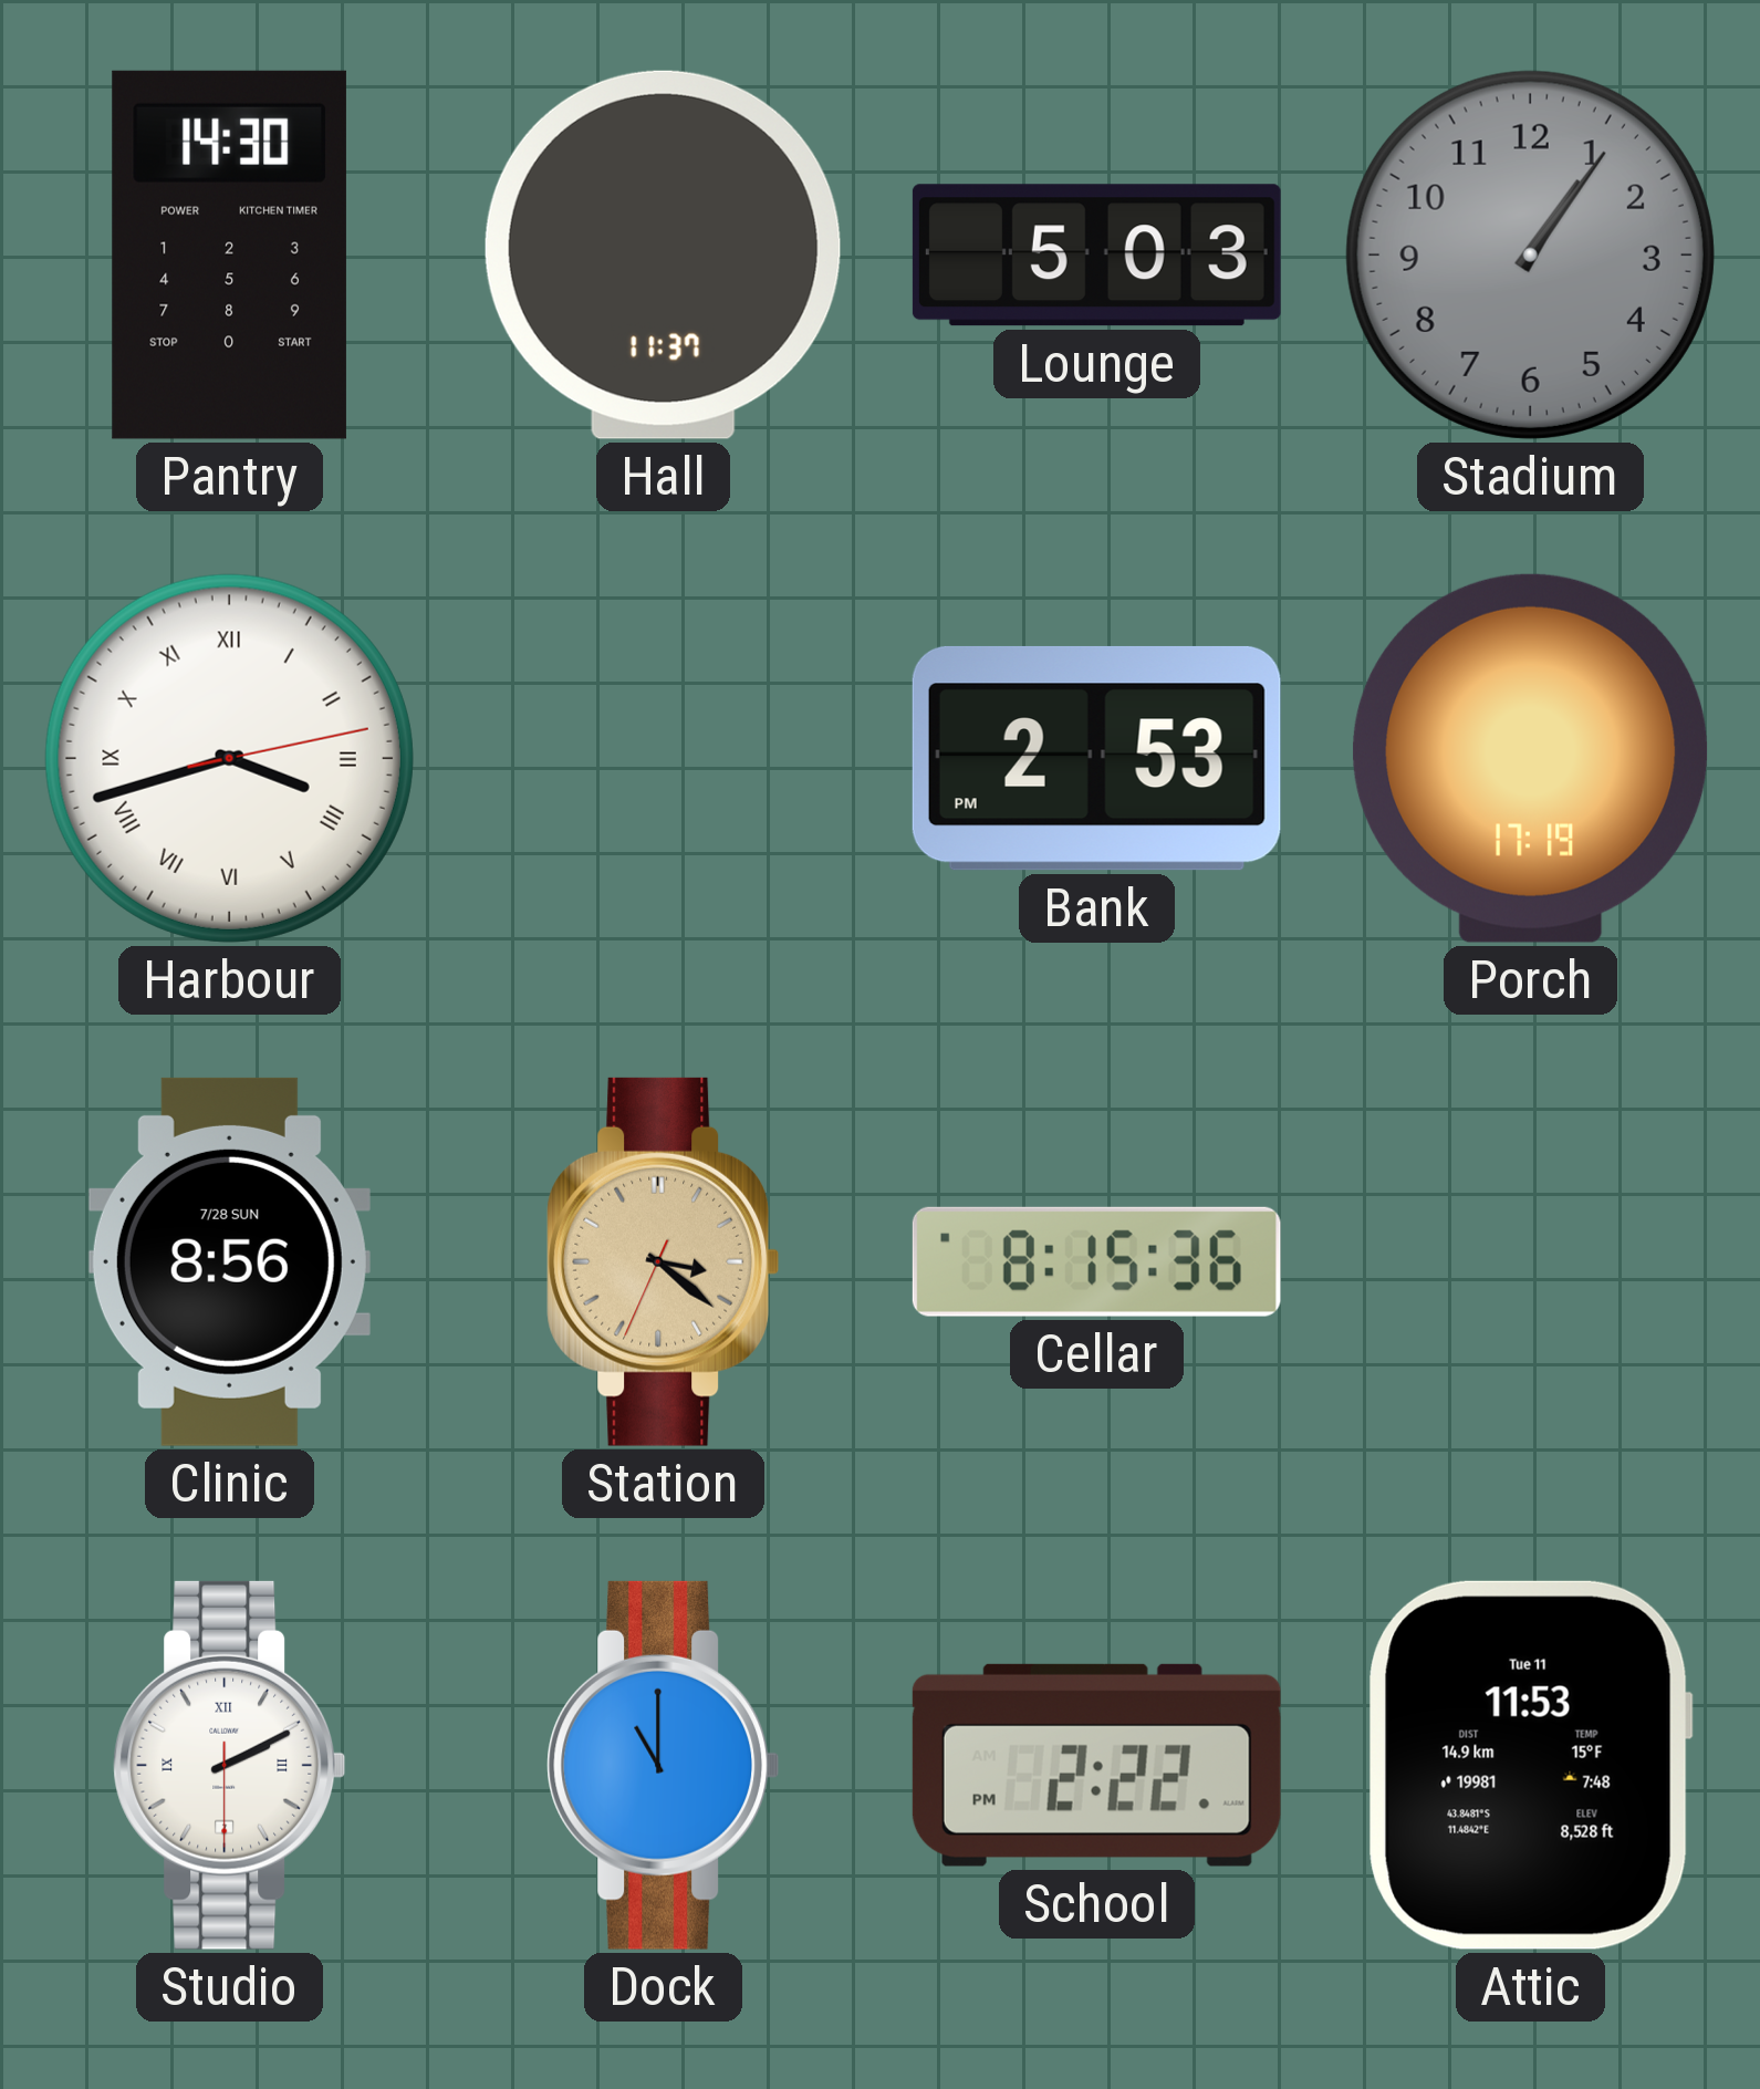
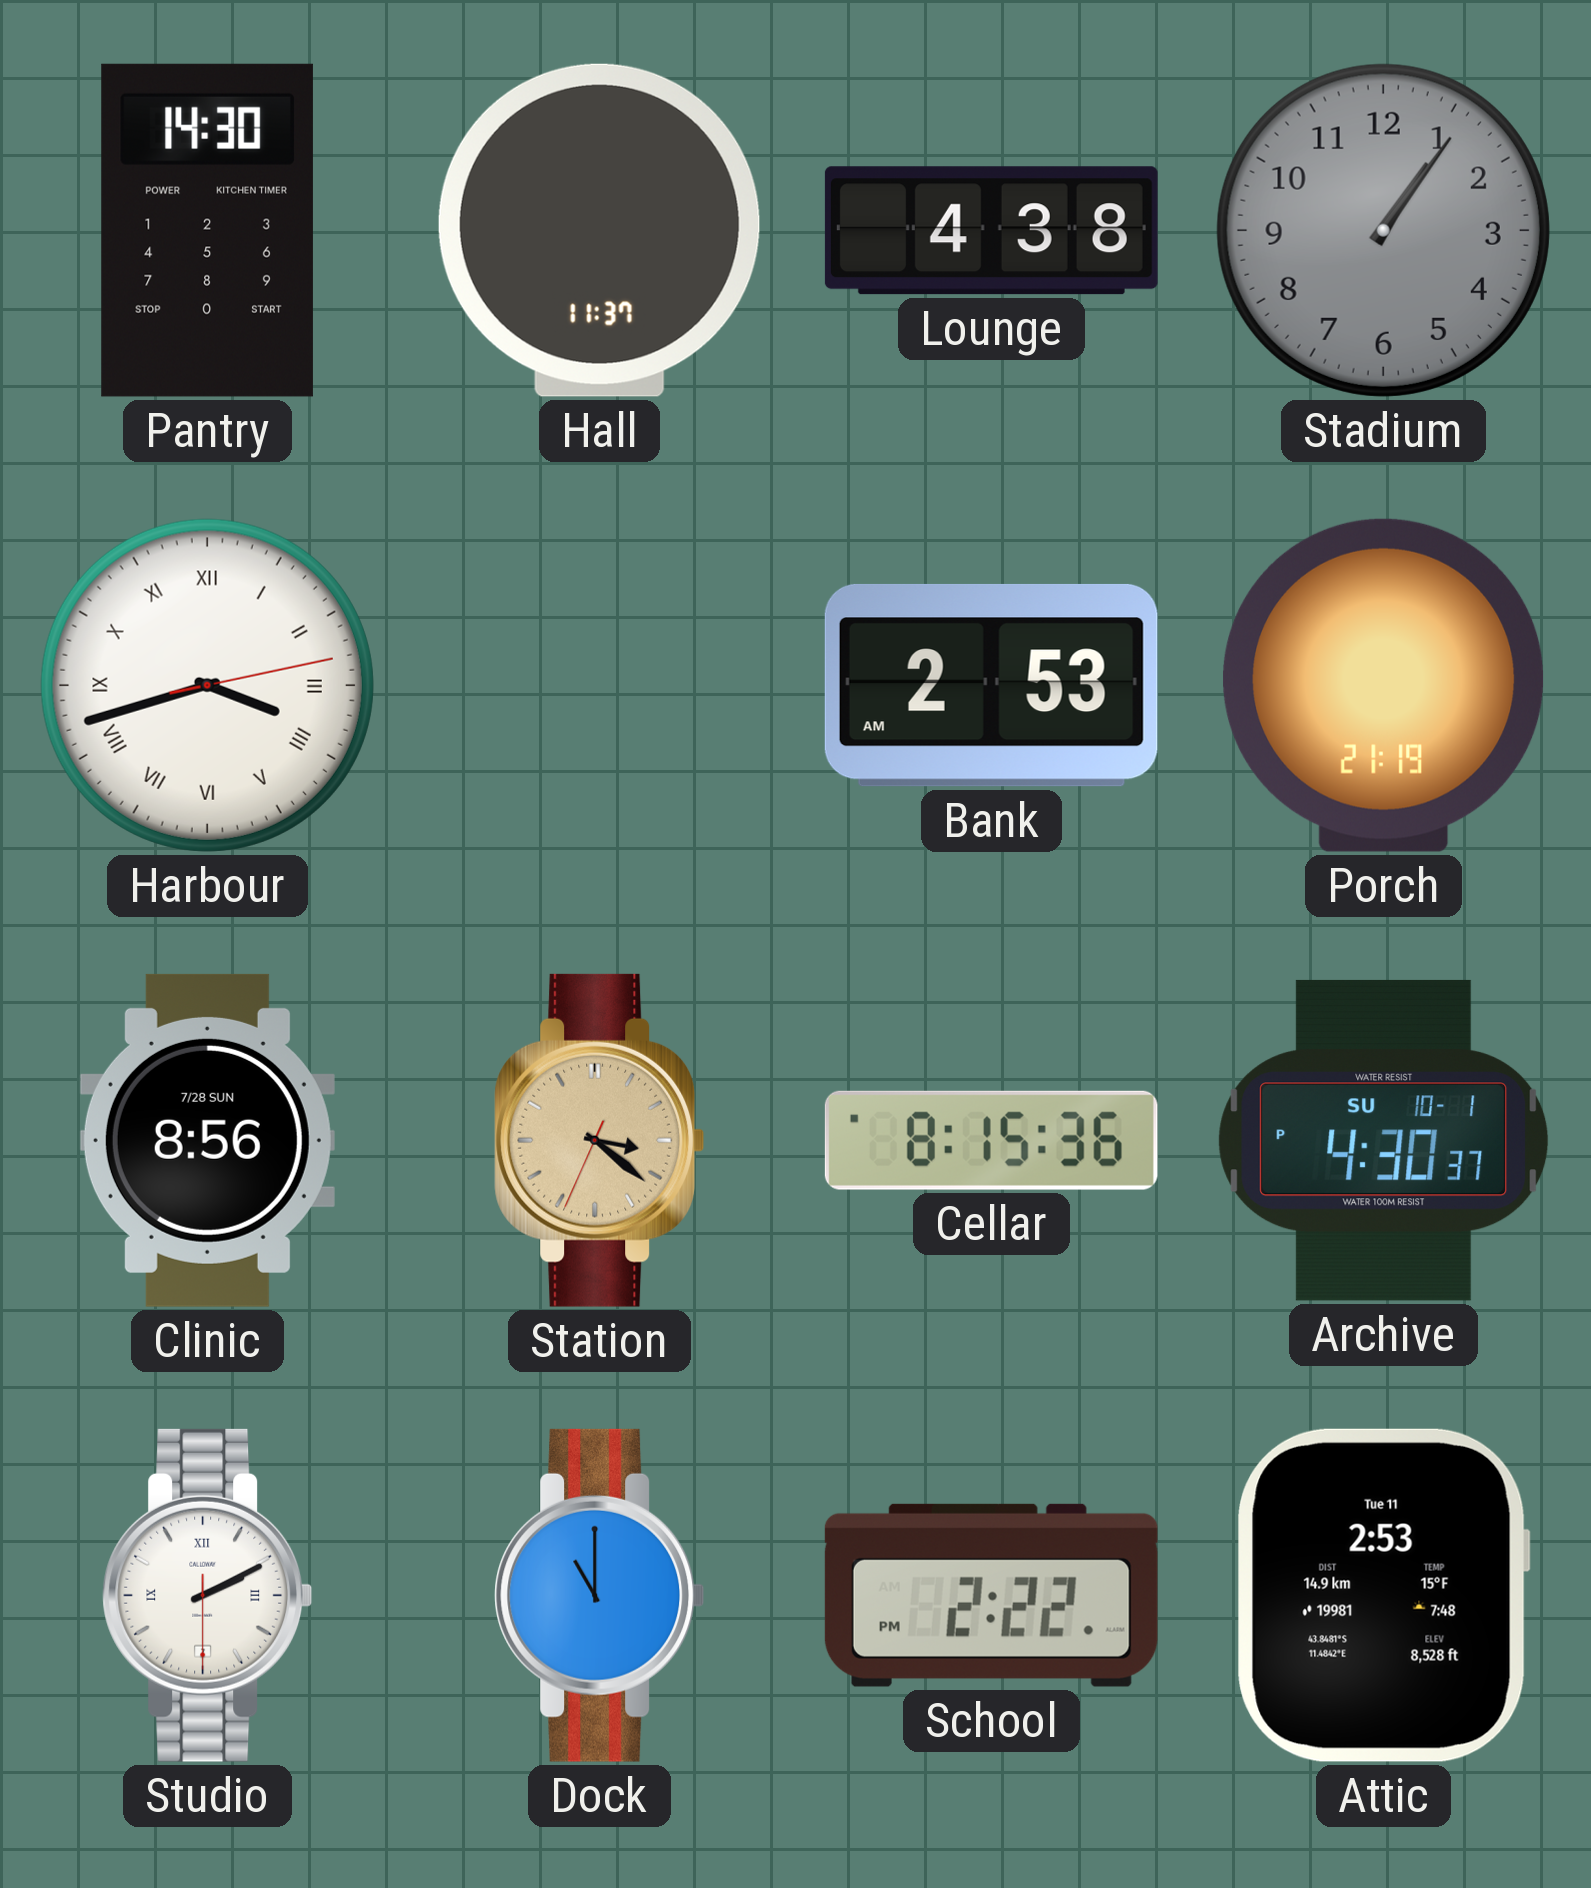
Lounge: 5:03 -> 4:38 (991, 231)
Bank: 2:53 PM -> 2:53 AM (991, 685)
Porch: 17:19 -> 21:19 (1384, 685)
Archive: none -> 4:30 (1384, 1140)
Attic: 11:53 -> 2:53 (1383, 1595)
